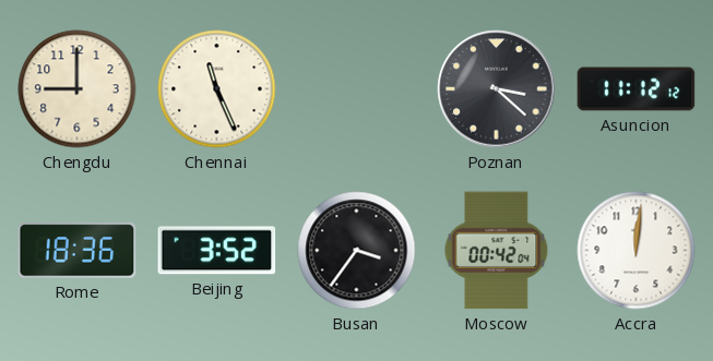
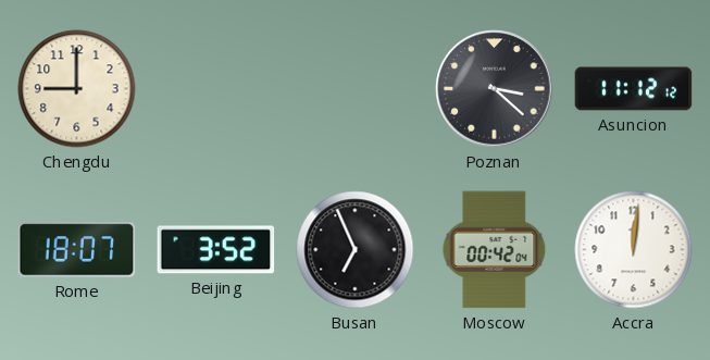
Chennai: 11:26 -> none (217, 89)
Rome: 18:36 -> 18:07 (77, 250)
Busan: 3:36 -> 6:56 (356, 250)
